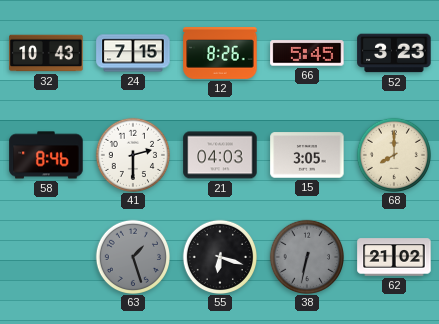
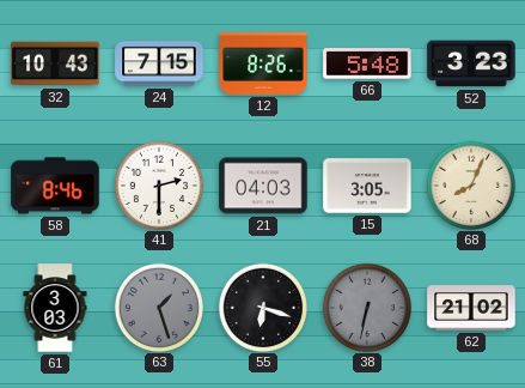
66: 5:45 -> 5:48 (367, 63)
68: 8:00 -> 8:04 (470, 184)
61: none -> 3:03 (55, 308)
